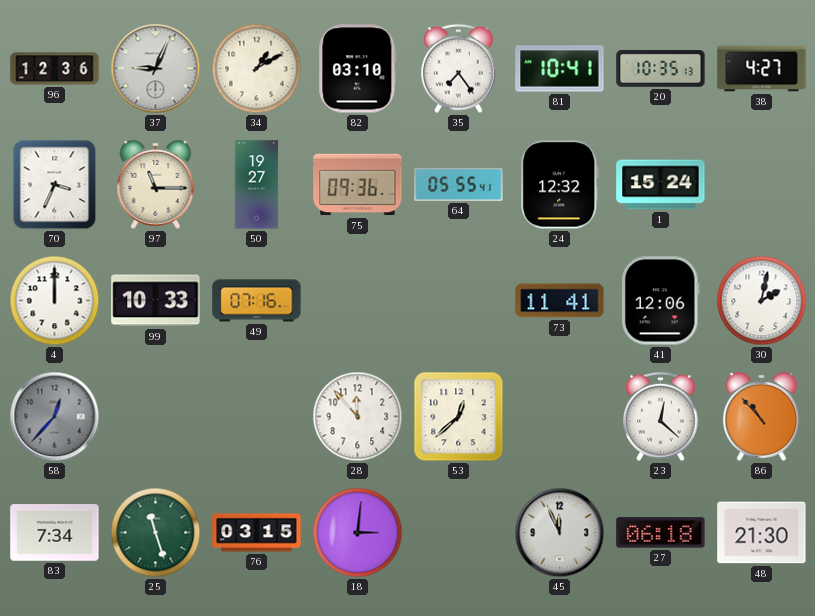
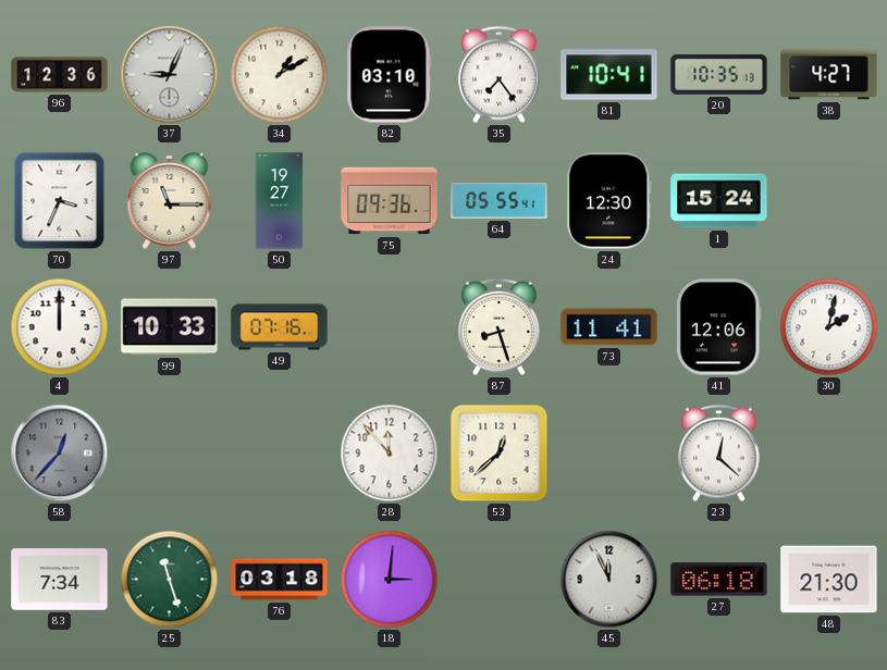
24: 12:32 -> 12:30 (609, 201)
87: none -> 8:27 (500, 327)
86: 10:53 -> none (762, 416)
76: 03:15 -> 03:18 (280, 580)
